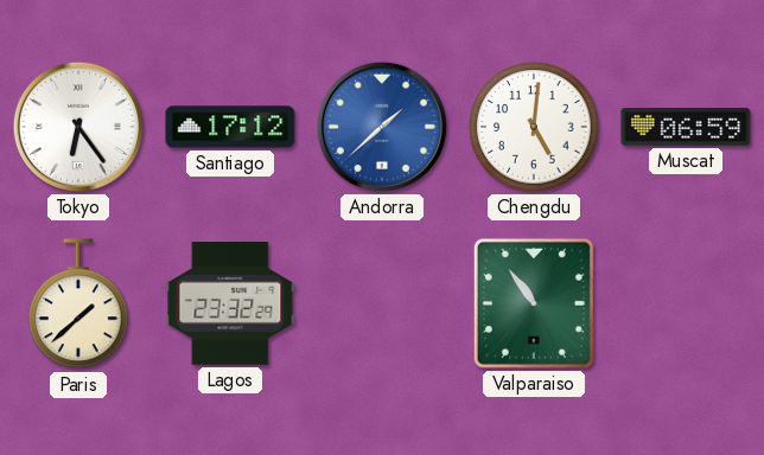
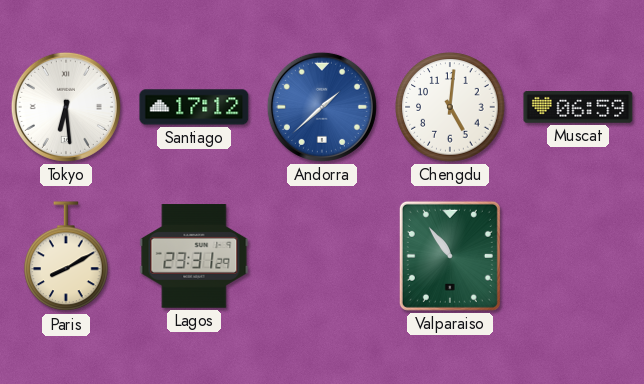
Tokyo: 6:24 -> 6:29 (66, 107)
Paris: 1:38 -> 8:10 (66, 257)
Lagos: 23:32 -> 23:31 (194, 256)
